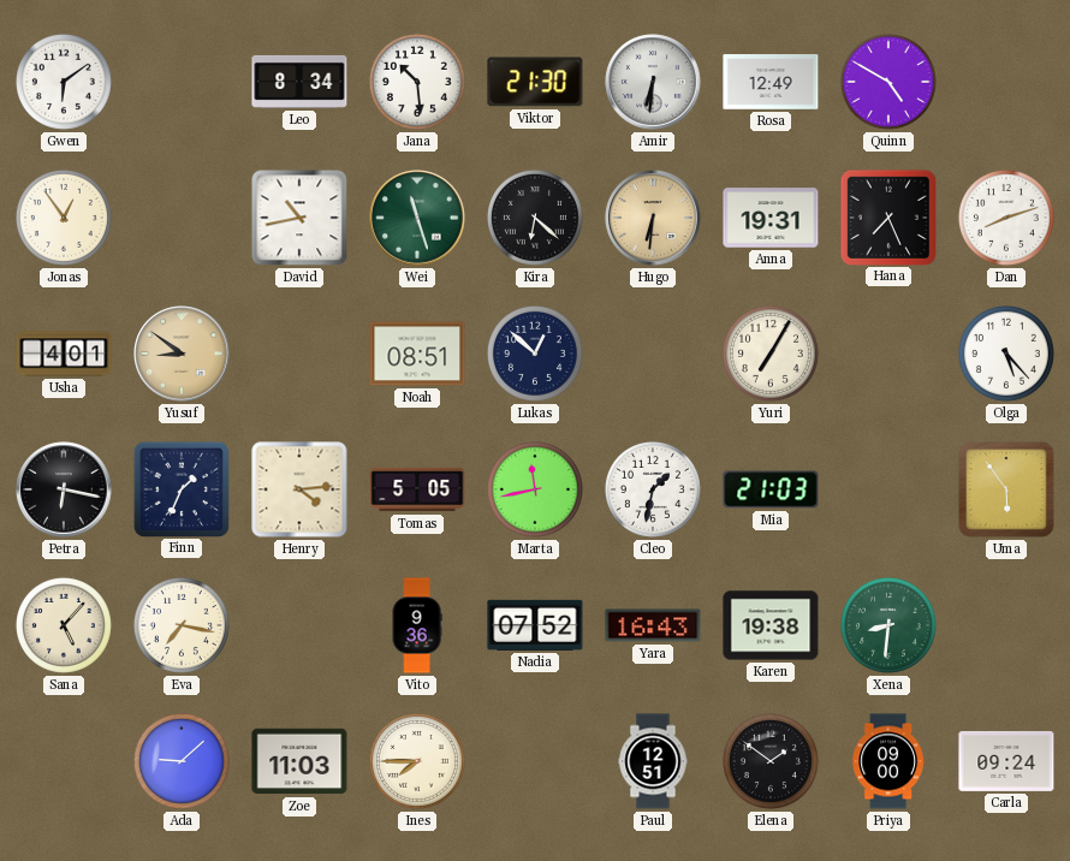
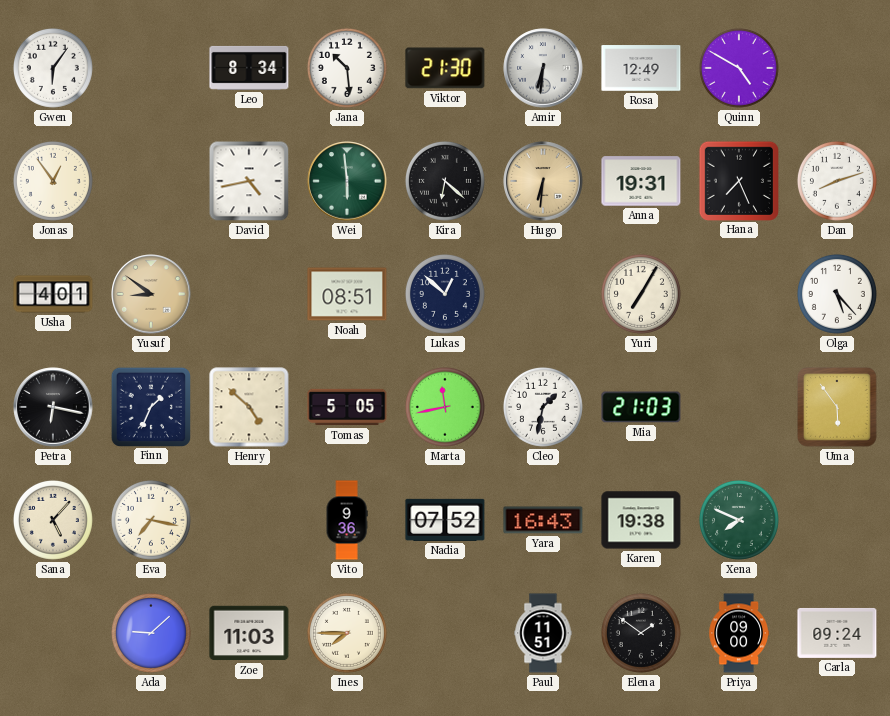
Gwen: 6:09 -> 6:06 (53, 68)
David: 10:43 -> 4:43 (249, 181)
Wei: 11:27 -> 5:59 (347, 181)
Henry: 4:14 -> 4:52 (249, 407)
Xena: 8:31 -> 7:49 (739, 520)
Paul: 12:51 -> 11:51 (543, 633)
